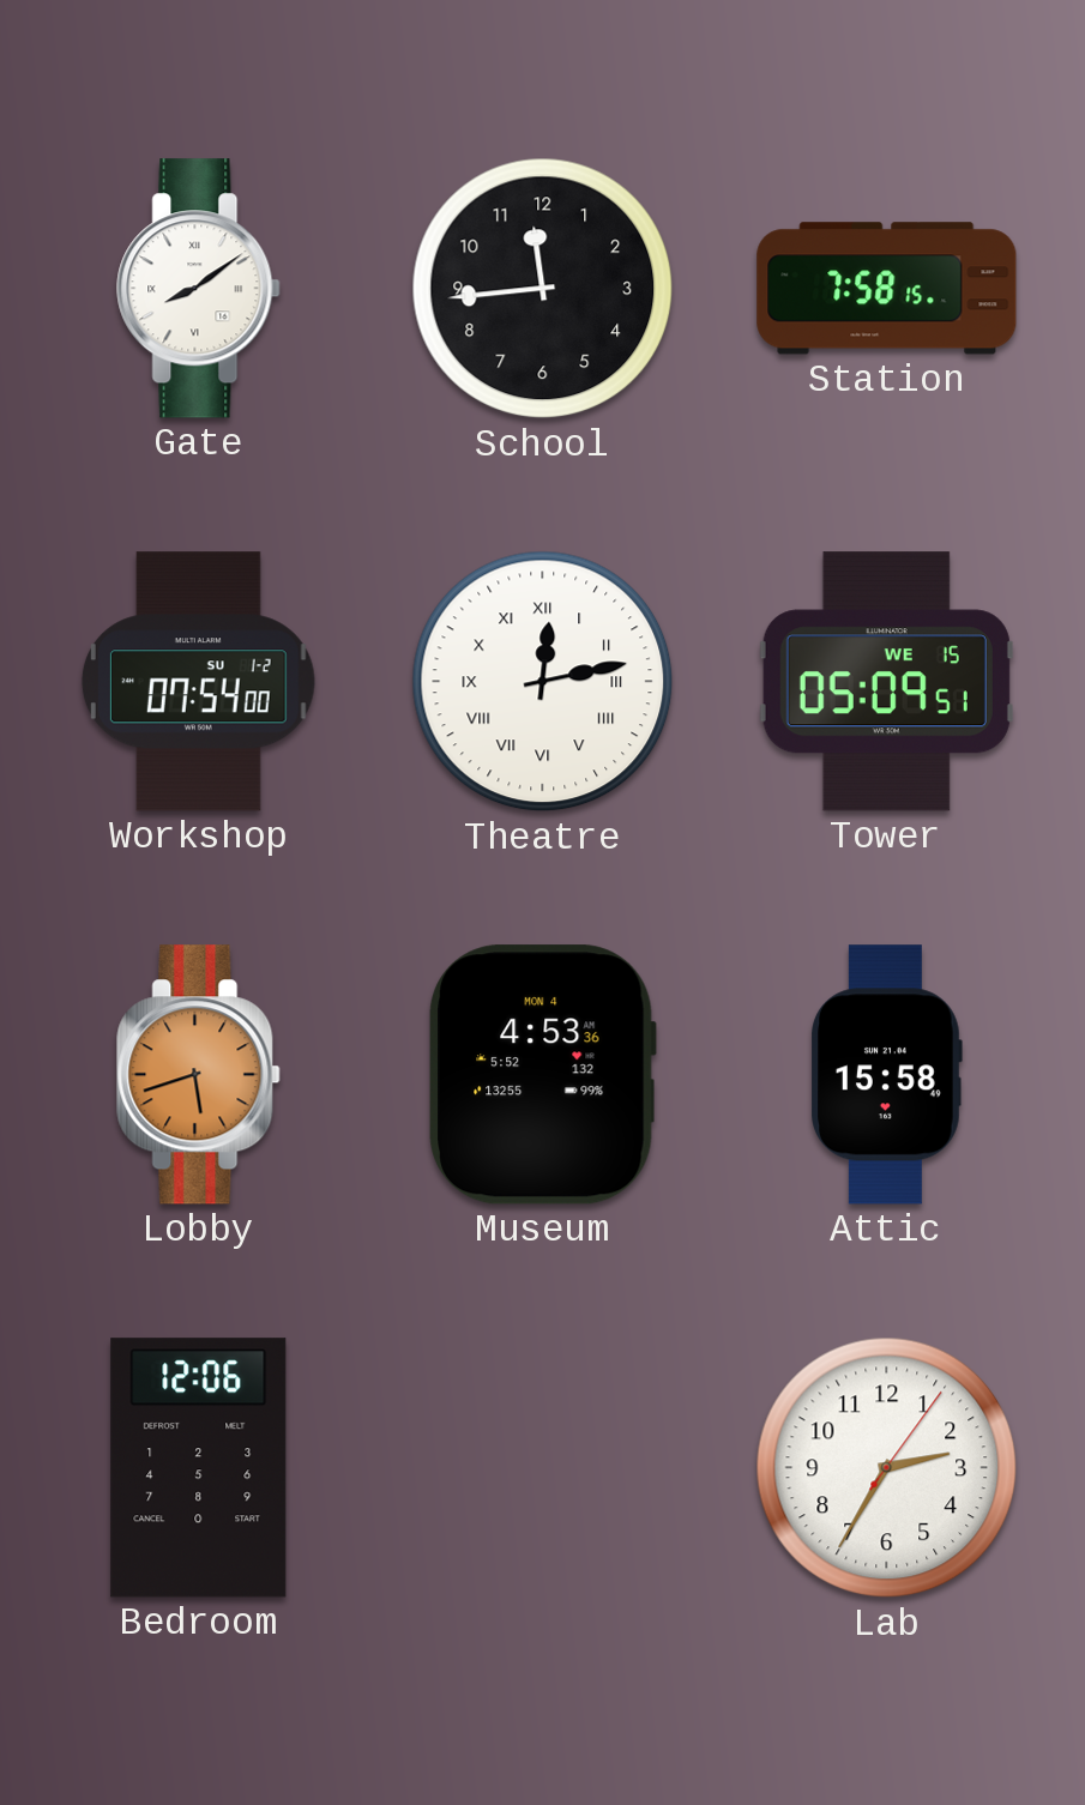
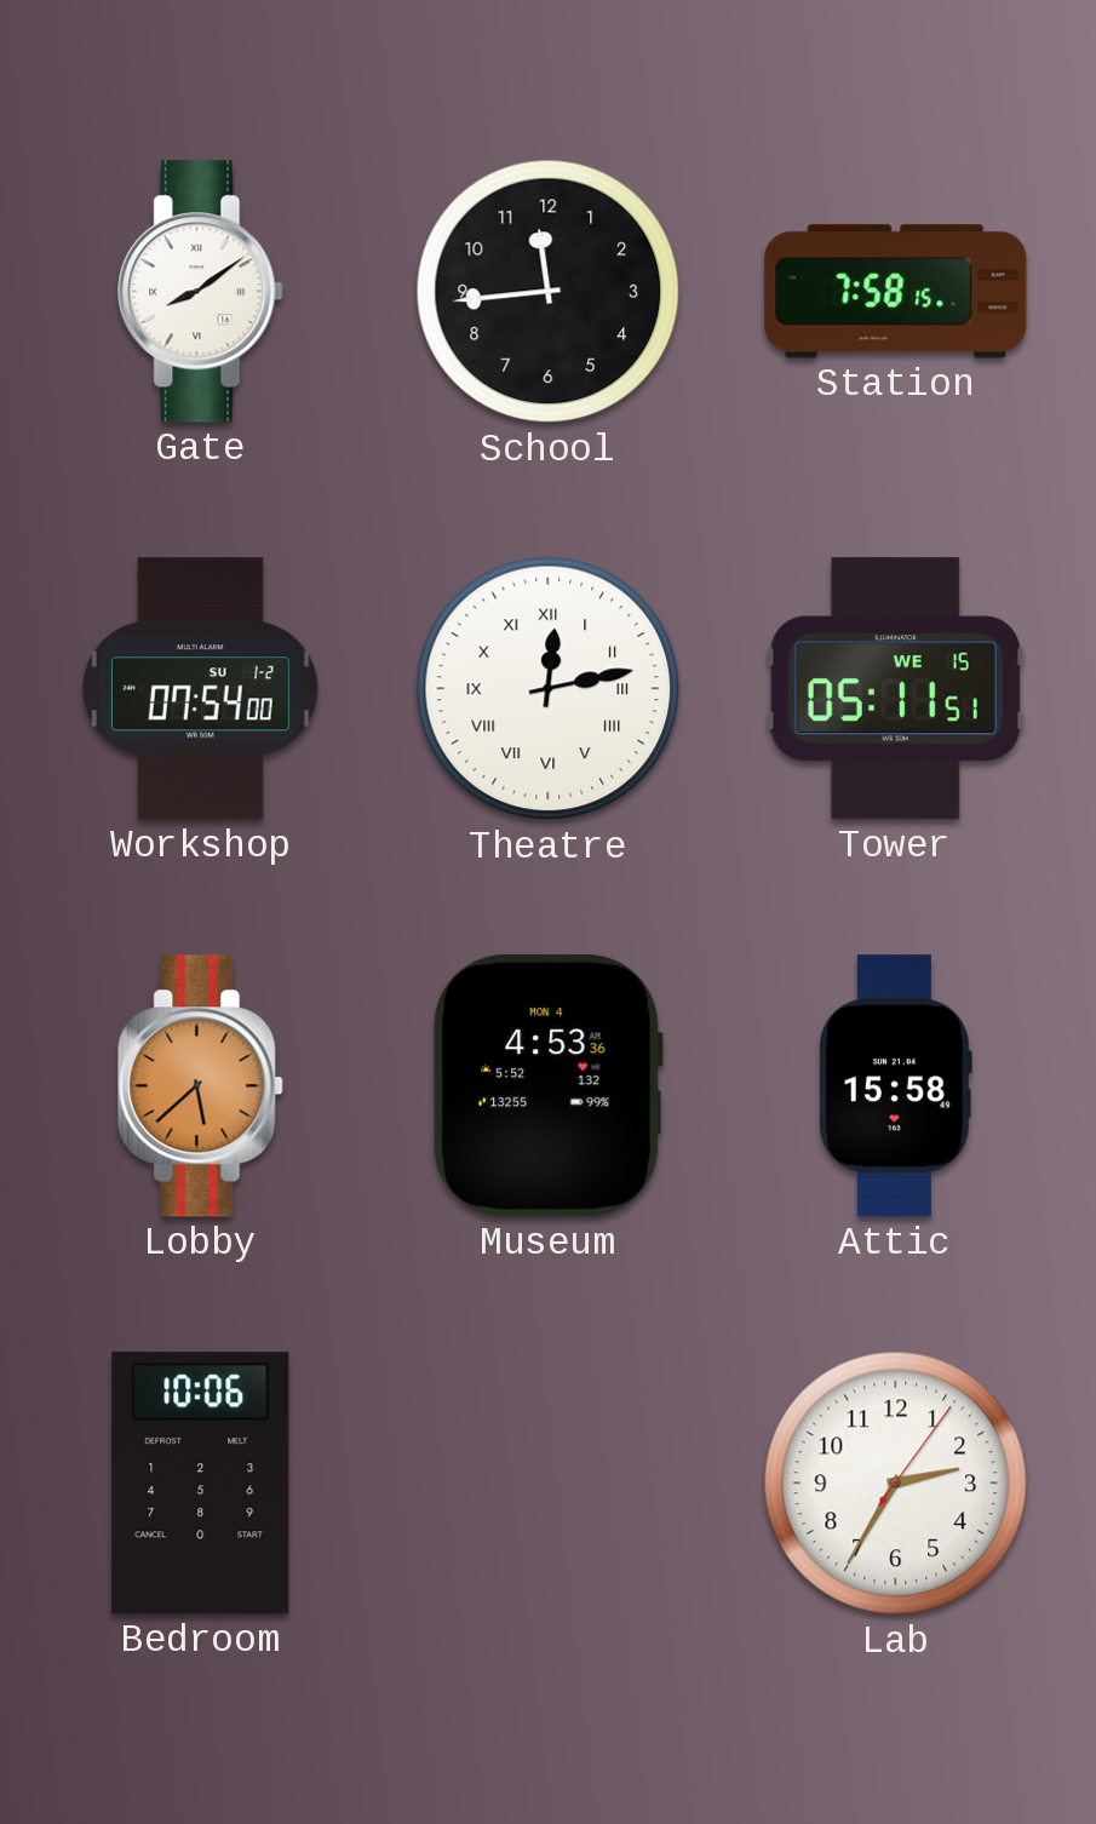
Tower: 05:09 -> 05:11 (895, 689)
Lobby: 5:42 -> 5:38 (201, 1086)
Bedroom: 12:06 -> 10:06 (201, 1484)
